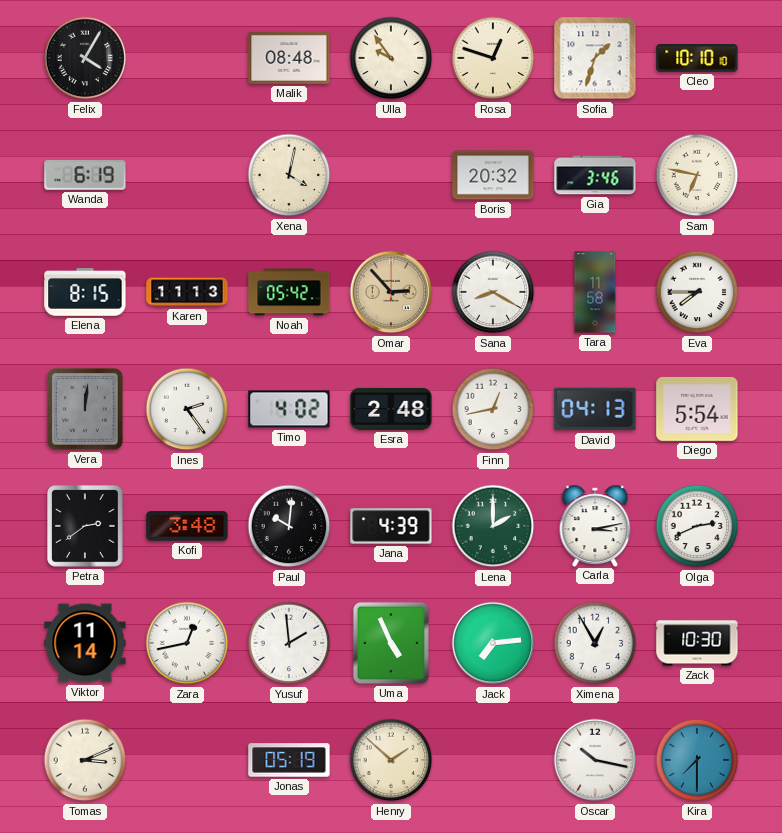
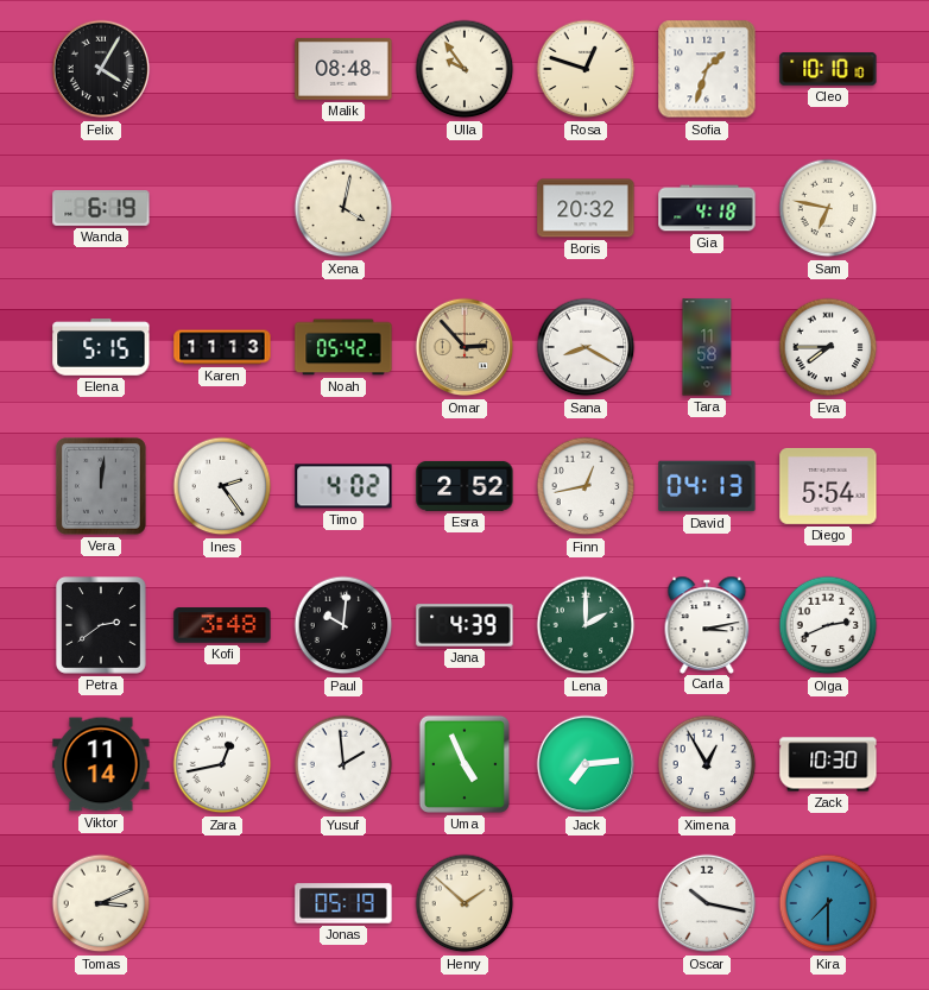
Gia: 3:46 -> 4:18 (707, 208)
Elena: 8:15 -> 5:15 (101, 347)
Esra: 2:48 -> 2:52 (464, 486)
